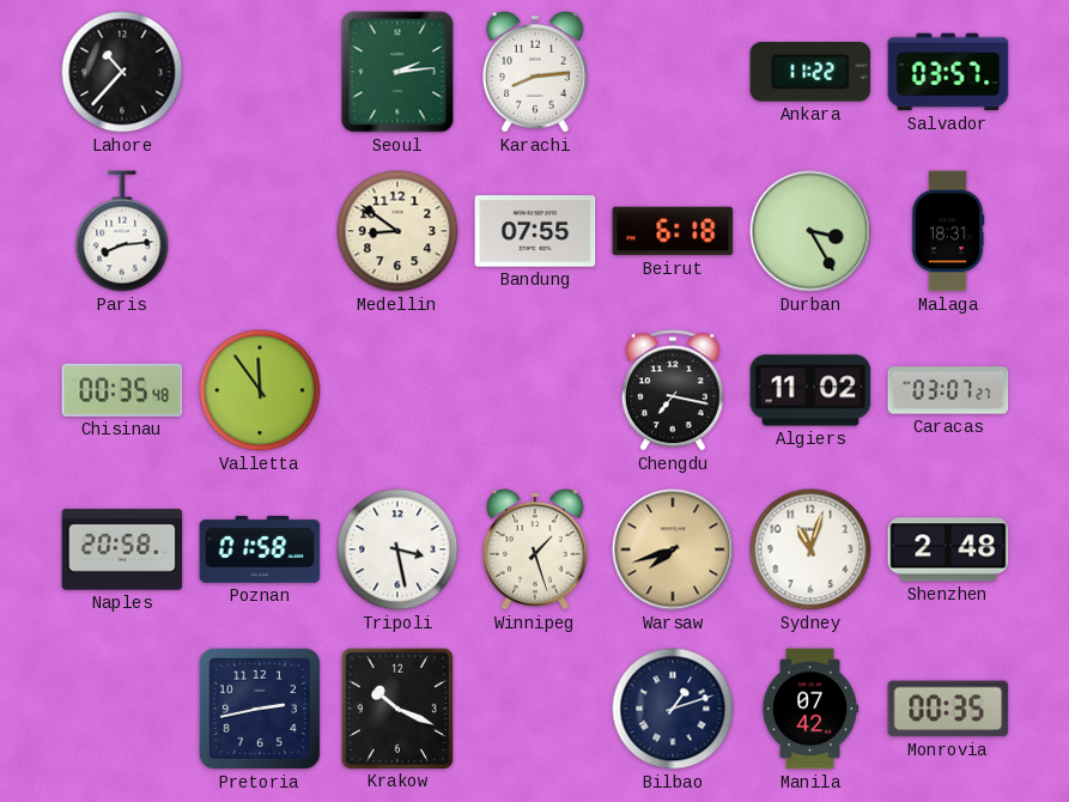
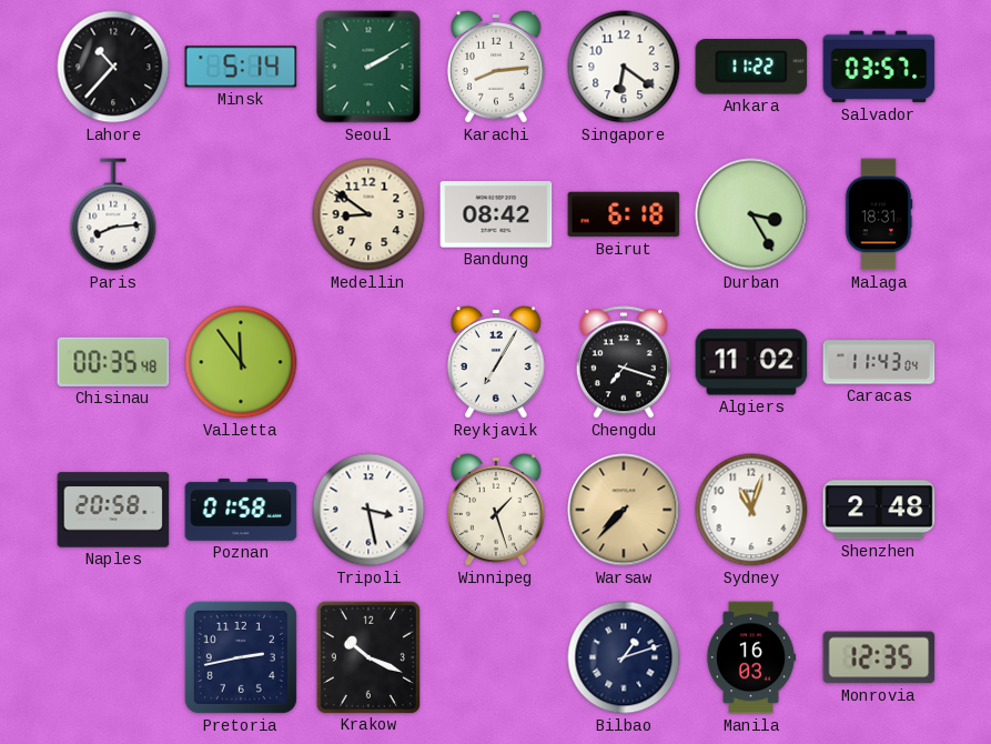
Minsk: none -> 5:14 (241, 67)
Seoul: 2:14 -> 2:10 (368, 67)
Singapore: none -> 6:21 (624, 67)
Bandung: 07:55 -> 08:42 (496, 214)
Reykjavik: none -> 7:05 (497, 362)
Chengdu: 7:17 -> 7:18 (624, 362)
Caracas: 03:07 -> 11:43 (879, 362)
Warsaw: 7:42 -> 7:37 (624, 510)
Manila: 07:42 -> 16:03 (751, 657)
Monrovia: 00:35 -> 12:35 (879, 657)
